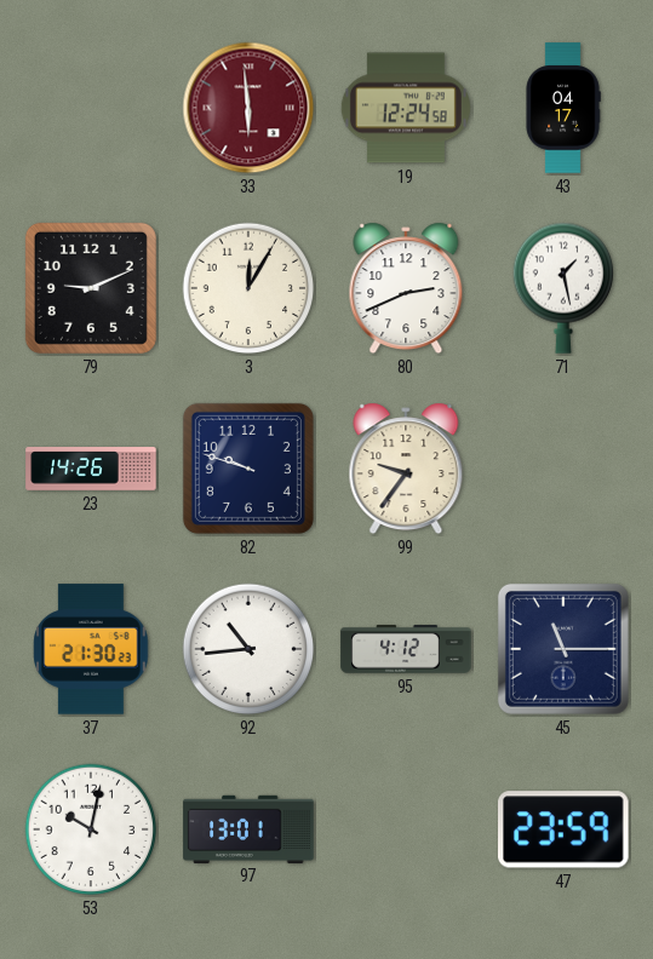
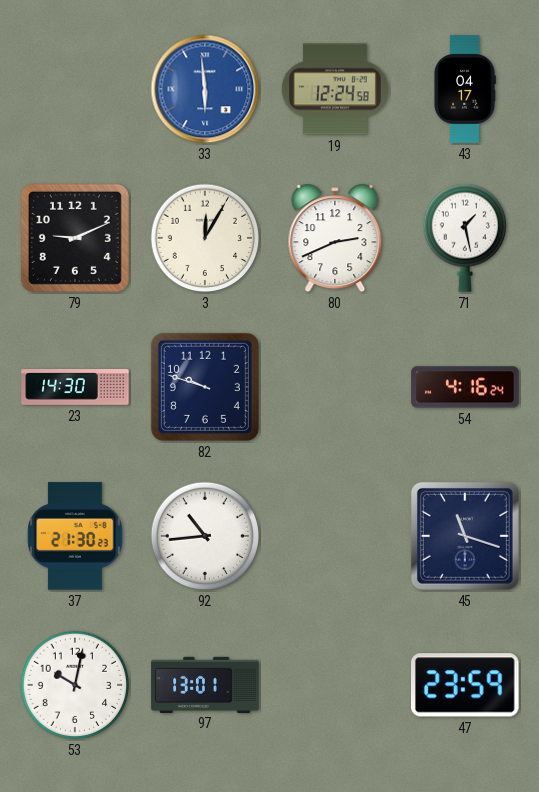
33 dial: burgundy -> blue (205, 89)
23: 14:26 -> 14:30 (75, 387)
99: 9:36 -> none (406, 469)
54: none -> 4:16 (465, 387)
95: 4:12 -> none (406, 650)
45: 11:15 -> 11:18 (465, 536)
